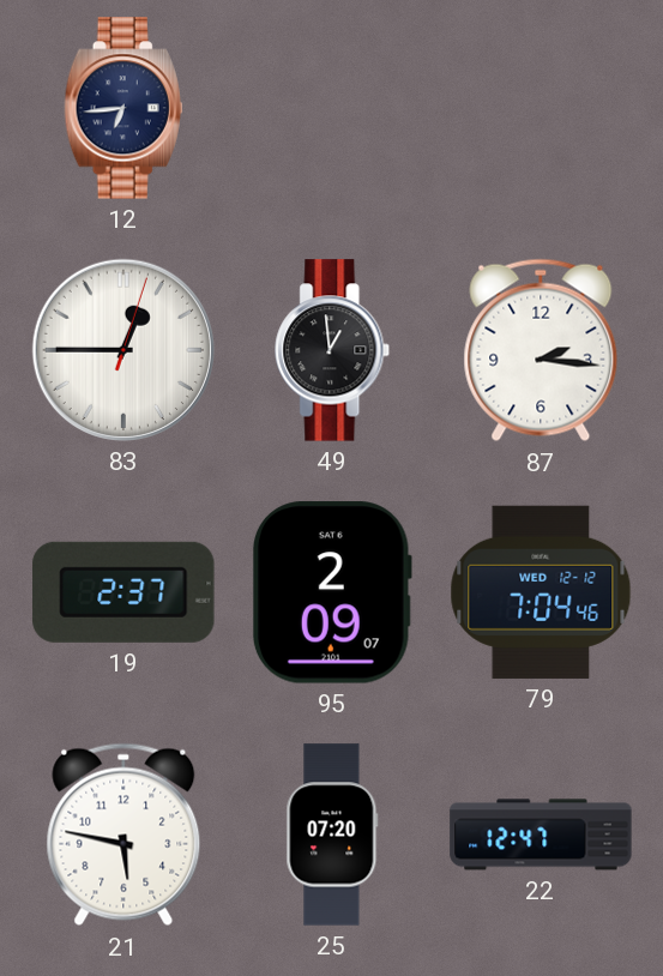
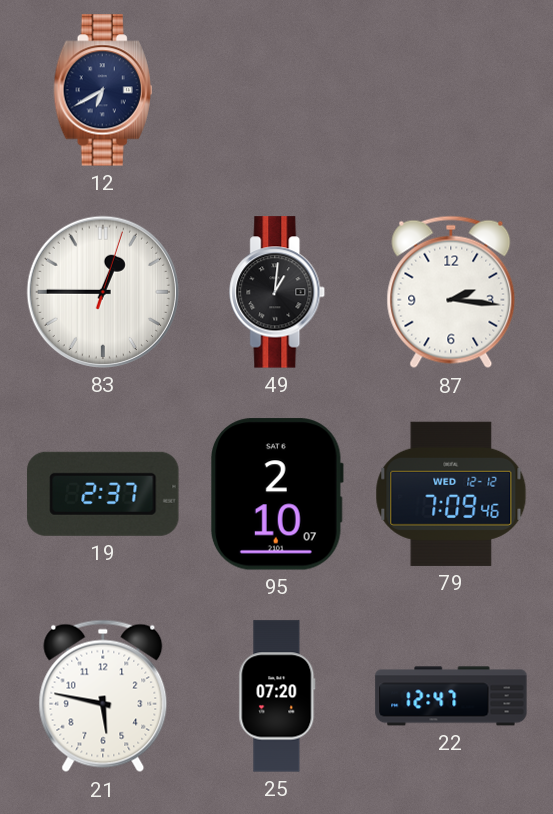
12: 6:44 -> 6:40 (103, 90)
49: 12:59 -> 1:01 (278, 292)
95: 2:09 -> 2:10 (277, 494)
79: 7:04 -> 7:09 (451, 494)
